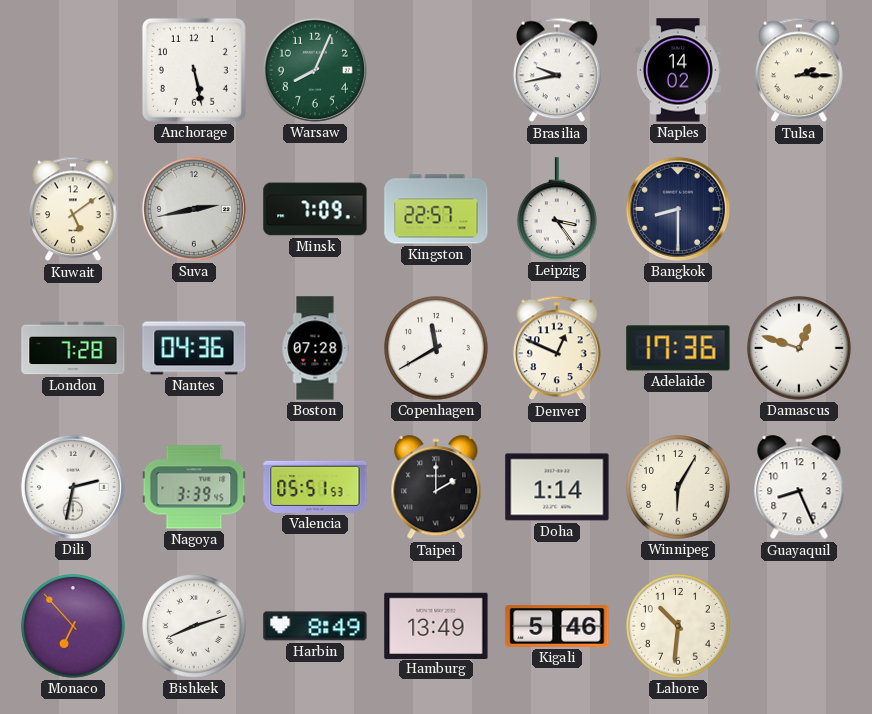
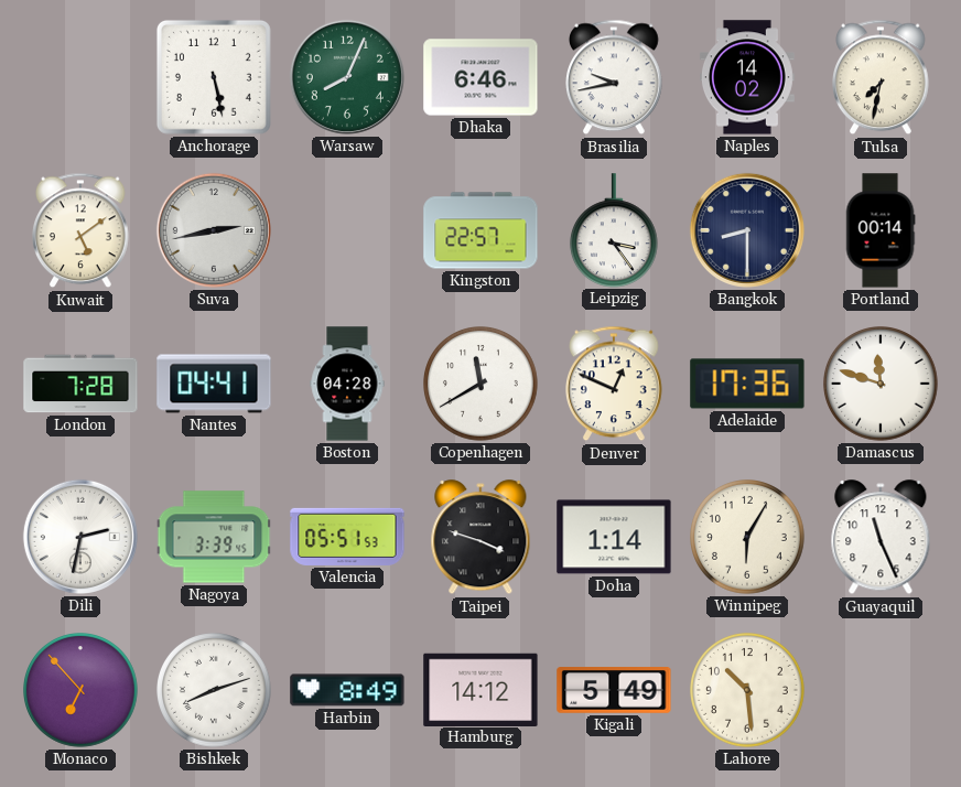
Dhaka: none -> 6:46 (480, 77)
Tulsa: 2:15 -> 7:32 (882, 77)
Minsk: 7:09 -> none (315, 209)
Portland: none -> 00:14 (881, 230)
Nantes: 04:36 -> 04:41 (214, 384)
Boston: 07:28 -> 04:28 (347, 384)
Damascus: 12:48 -> 11:48 (882, 385)
Taipei: 2:00 -> 3:48 (480, 538)
Guayaquil: 8:26 -> 11:26 (881, 538)
Hamburg: 13:49 -> 14:12 (480, 689)
Kigali: 5:46 -> 5:49 (614, 690)
Lahore: 10:31 -> 10:29 (748, 691)
